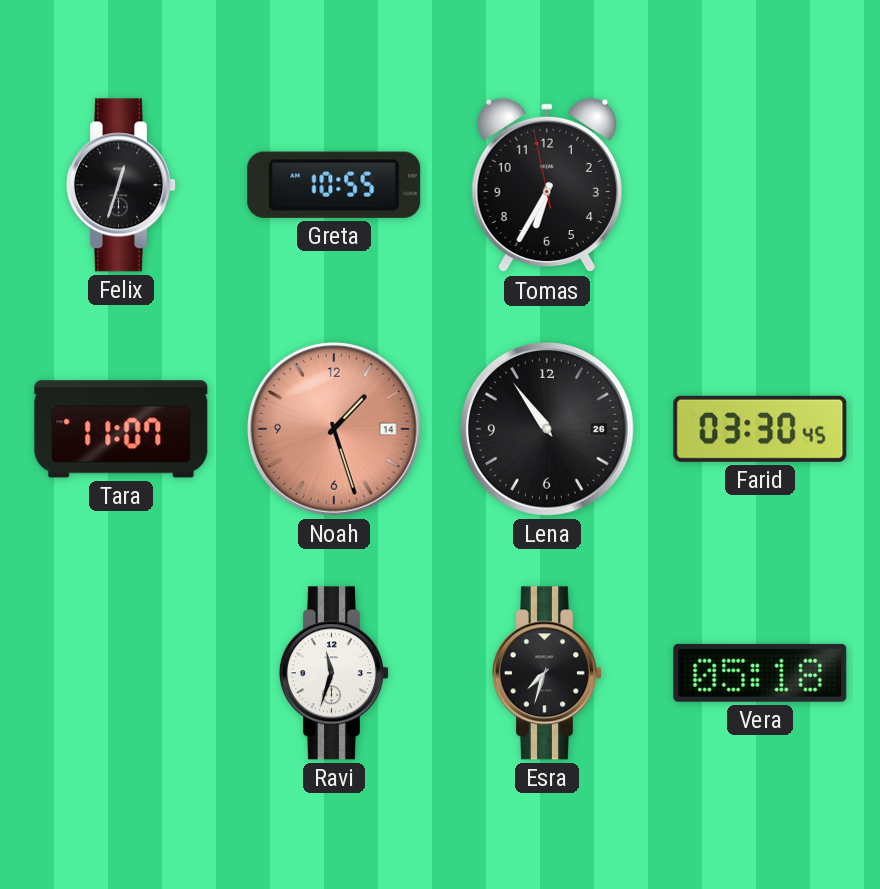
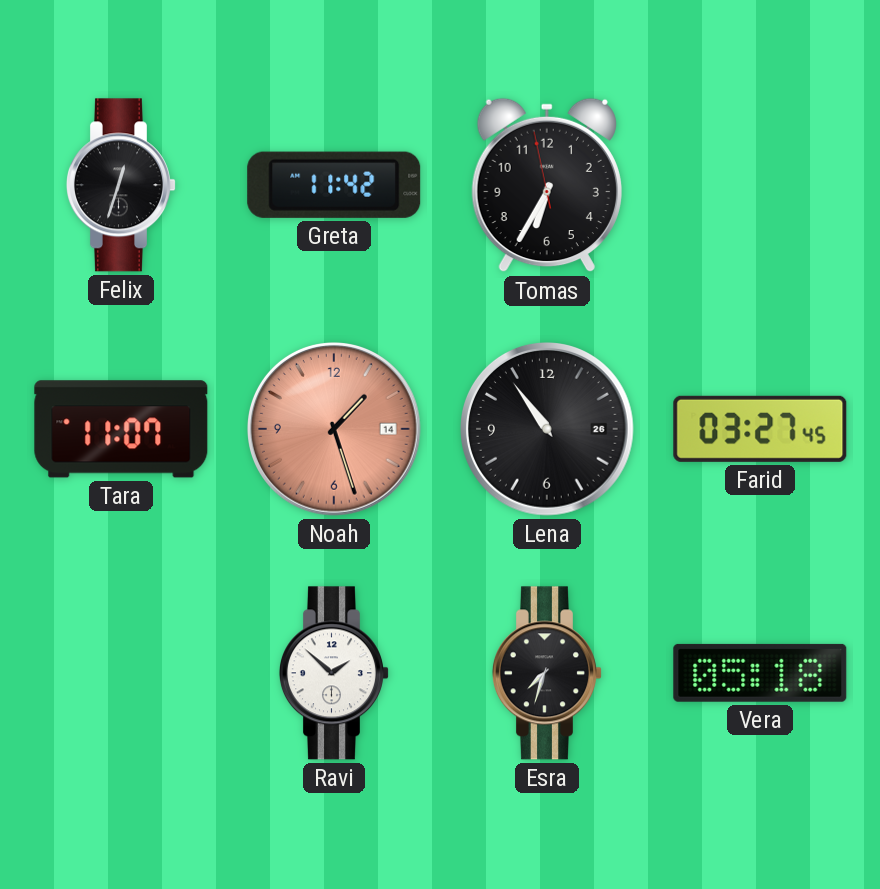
Greta: 10:55 -> 11:42 (334, 185)
Farid: 03:30 -> 03:27 (760, 429)
Ravi: 11:33 -> 1:52 (334, 673)
